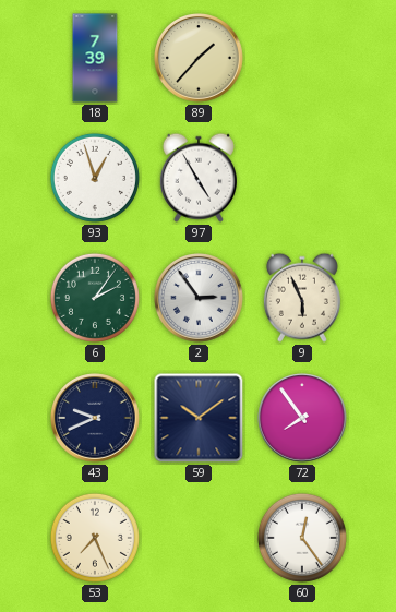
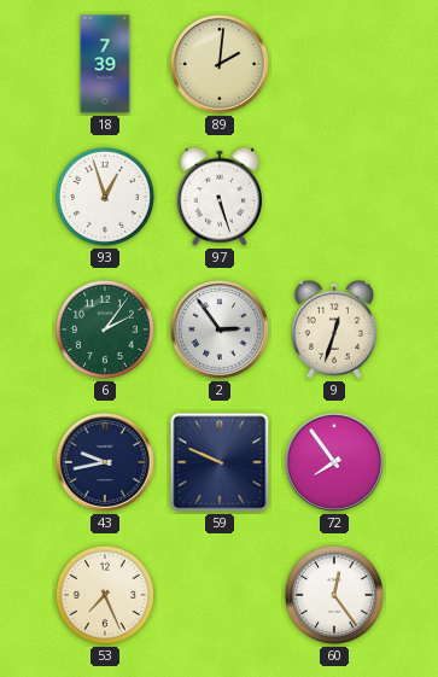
89: 1:37 -> 2:01 (221, 65)
97: 4:55 -> 5:27 (220, 197)
9: 5:56 -> 12:33 (334, 329)
43: 9:41 -> 9:43 (106, 463)
59: 10:09 -> 9:49 (220, 462)
